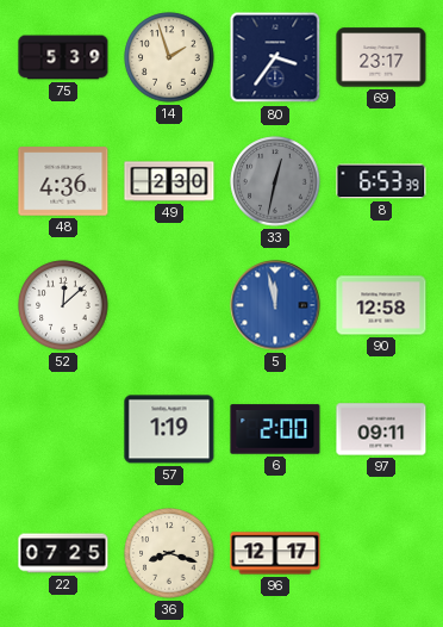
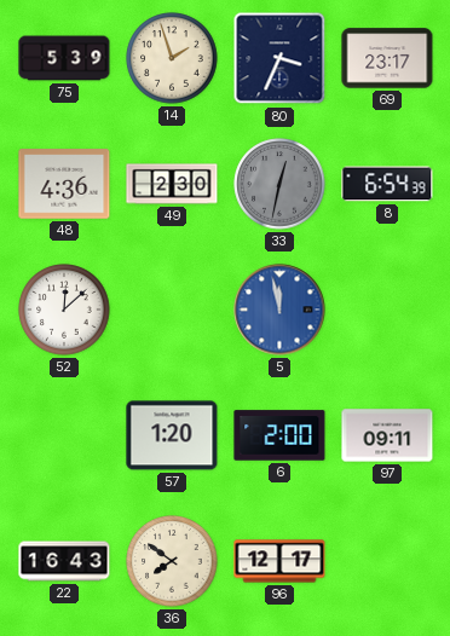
80: 3:36 -> 3:34 (279, 58)
8: 6:53 -> 6:54 (387, 184)
90: 12:58 -> none (381, 305)
57: 1:19 -> 1:20 (172, 435)
22: 07:25 -> 16:43 (64, 561)
36: 8:18 -> 7:51 (172, 561)
